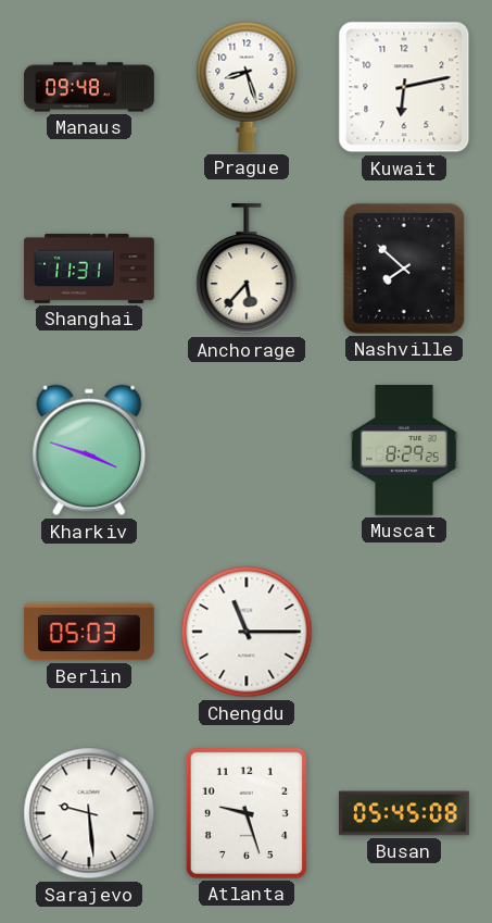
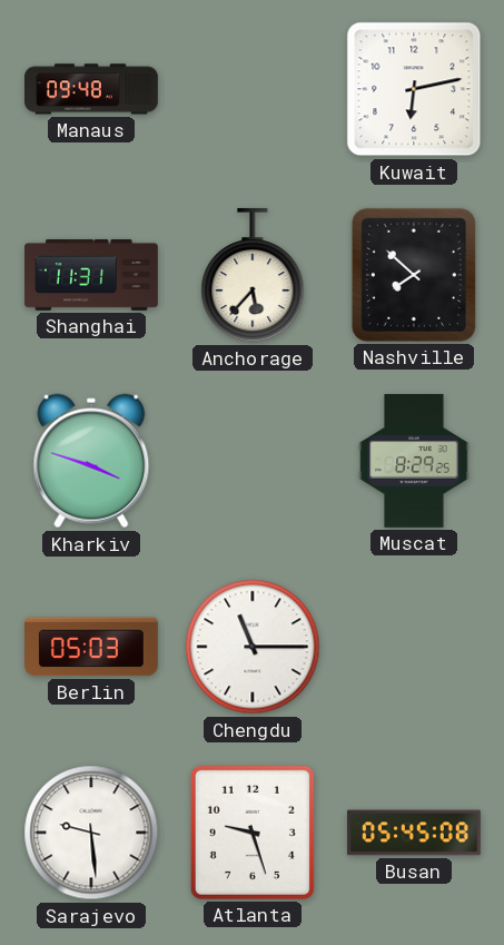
Prague: 8:27 -> none (247, 87)
